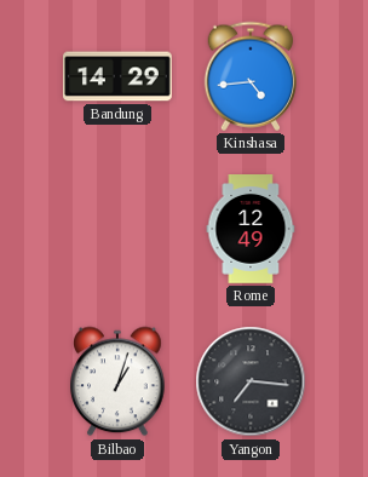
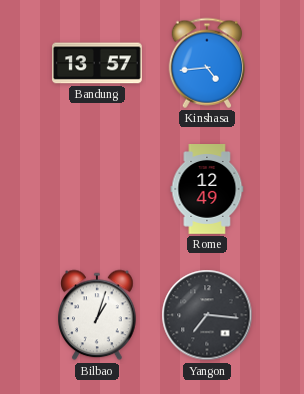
Bandung: 14:29 -> 13:57 (97, 63)
